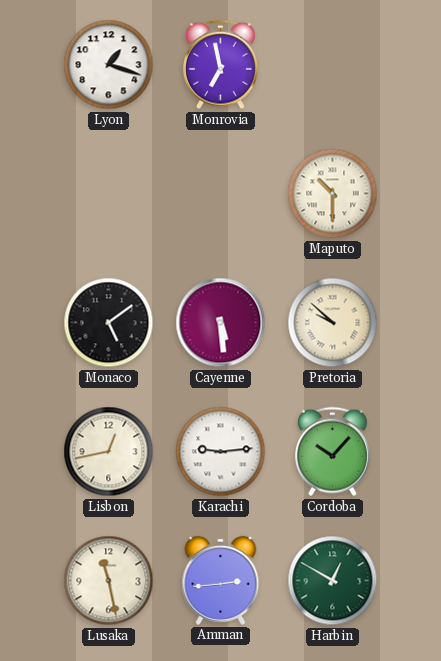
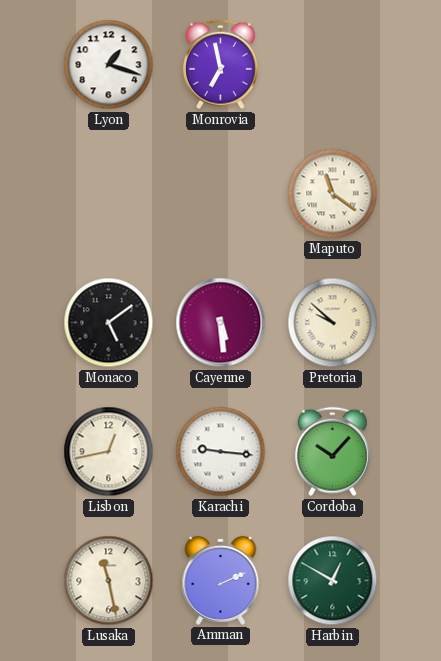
Maputo: 10:30 -> 11:21 (333, 194)
Karachi: 9:14 -> 9:16 (221, 452)
Amman: 2:44 -> 2:11 (221, 580)
